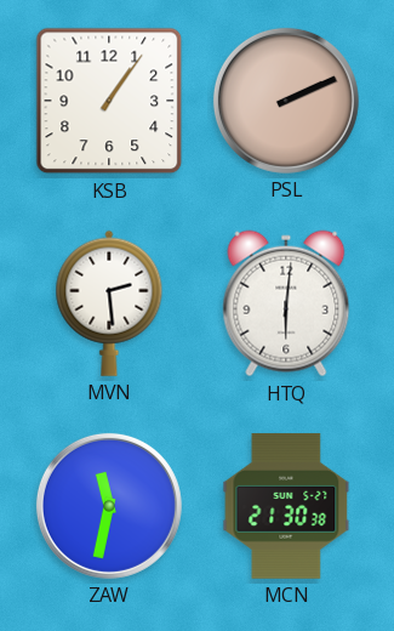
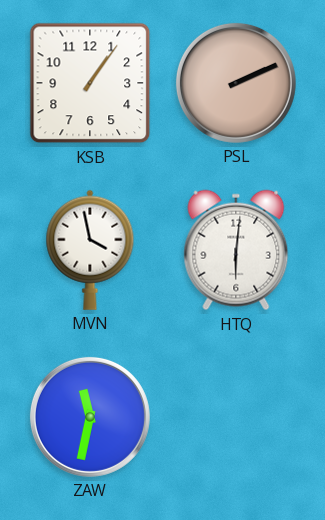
MVN: 2:29 -> 3:58 (90, 250)
MCN: 21:30 -> none (286, 506)
